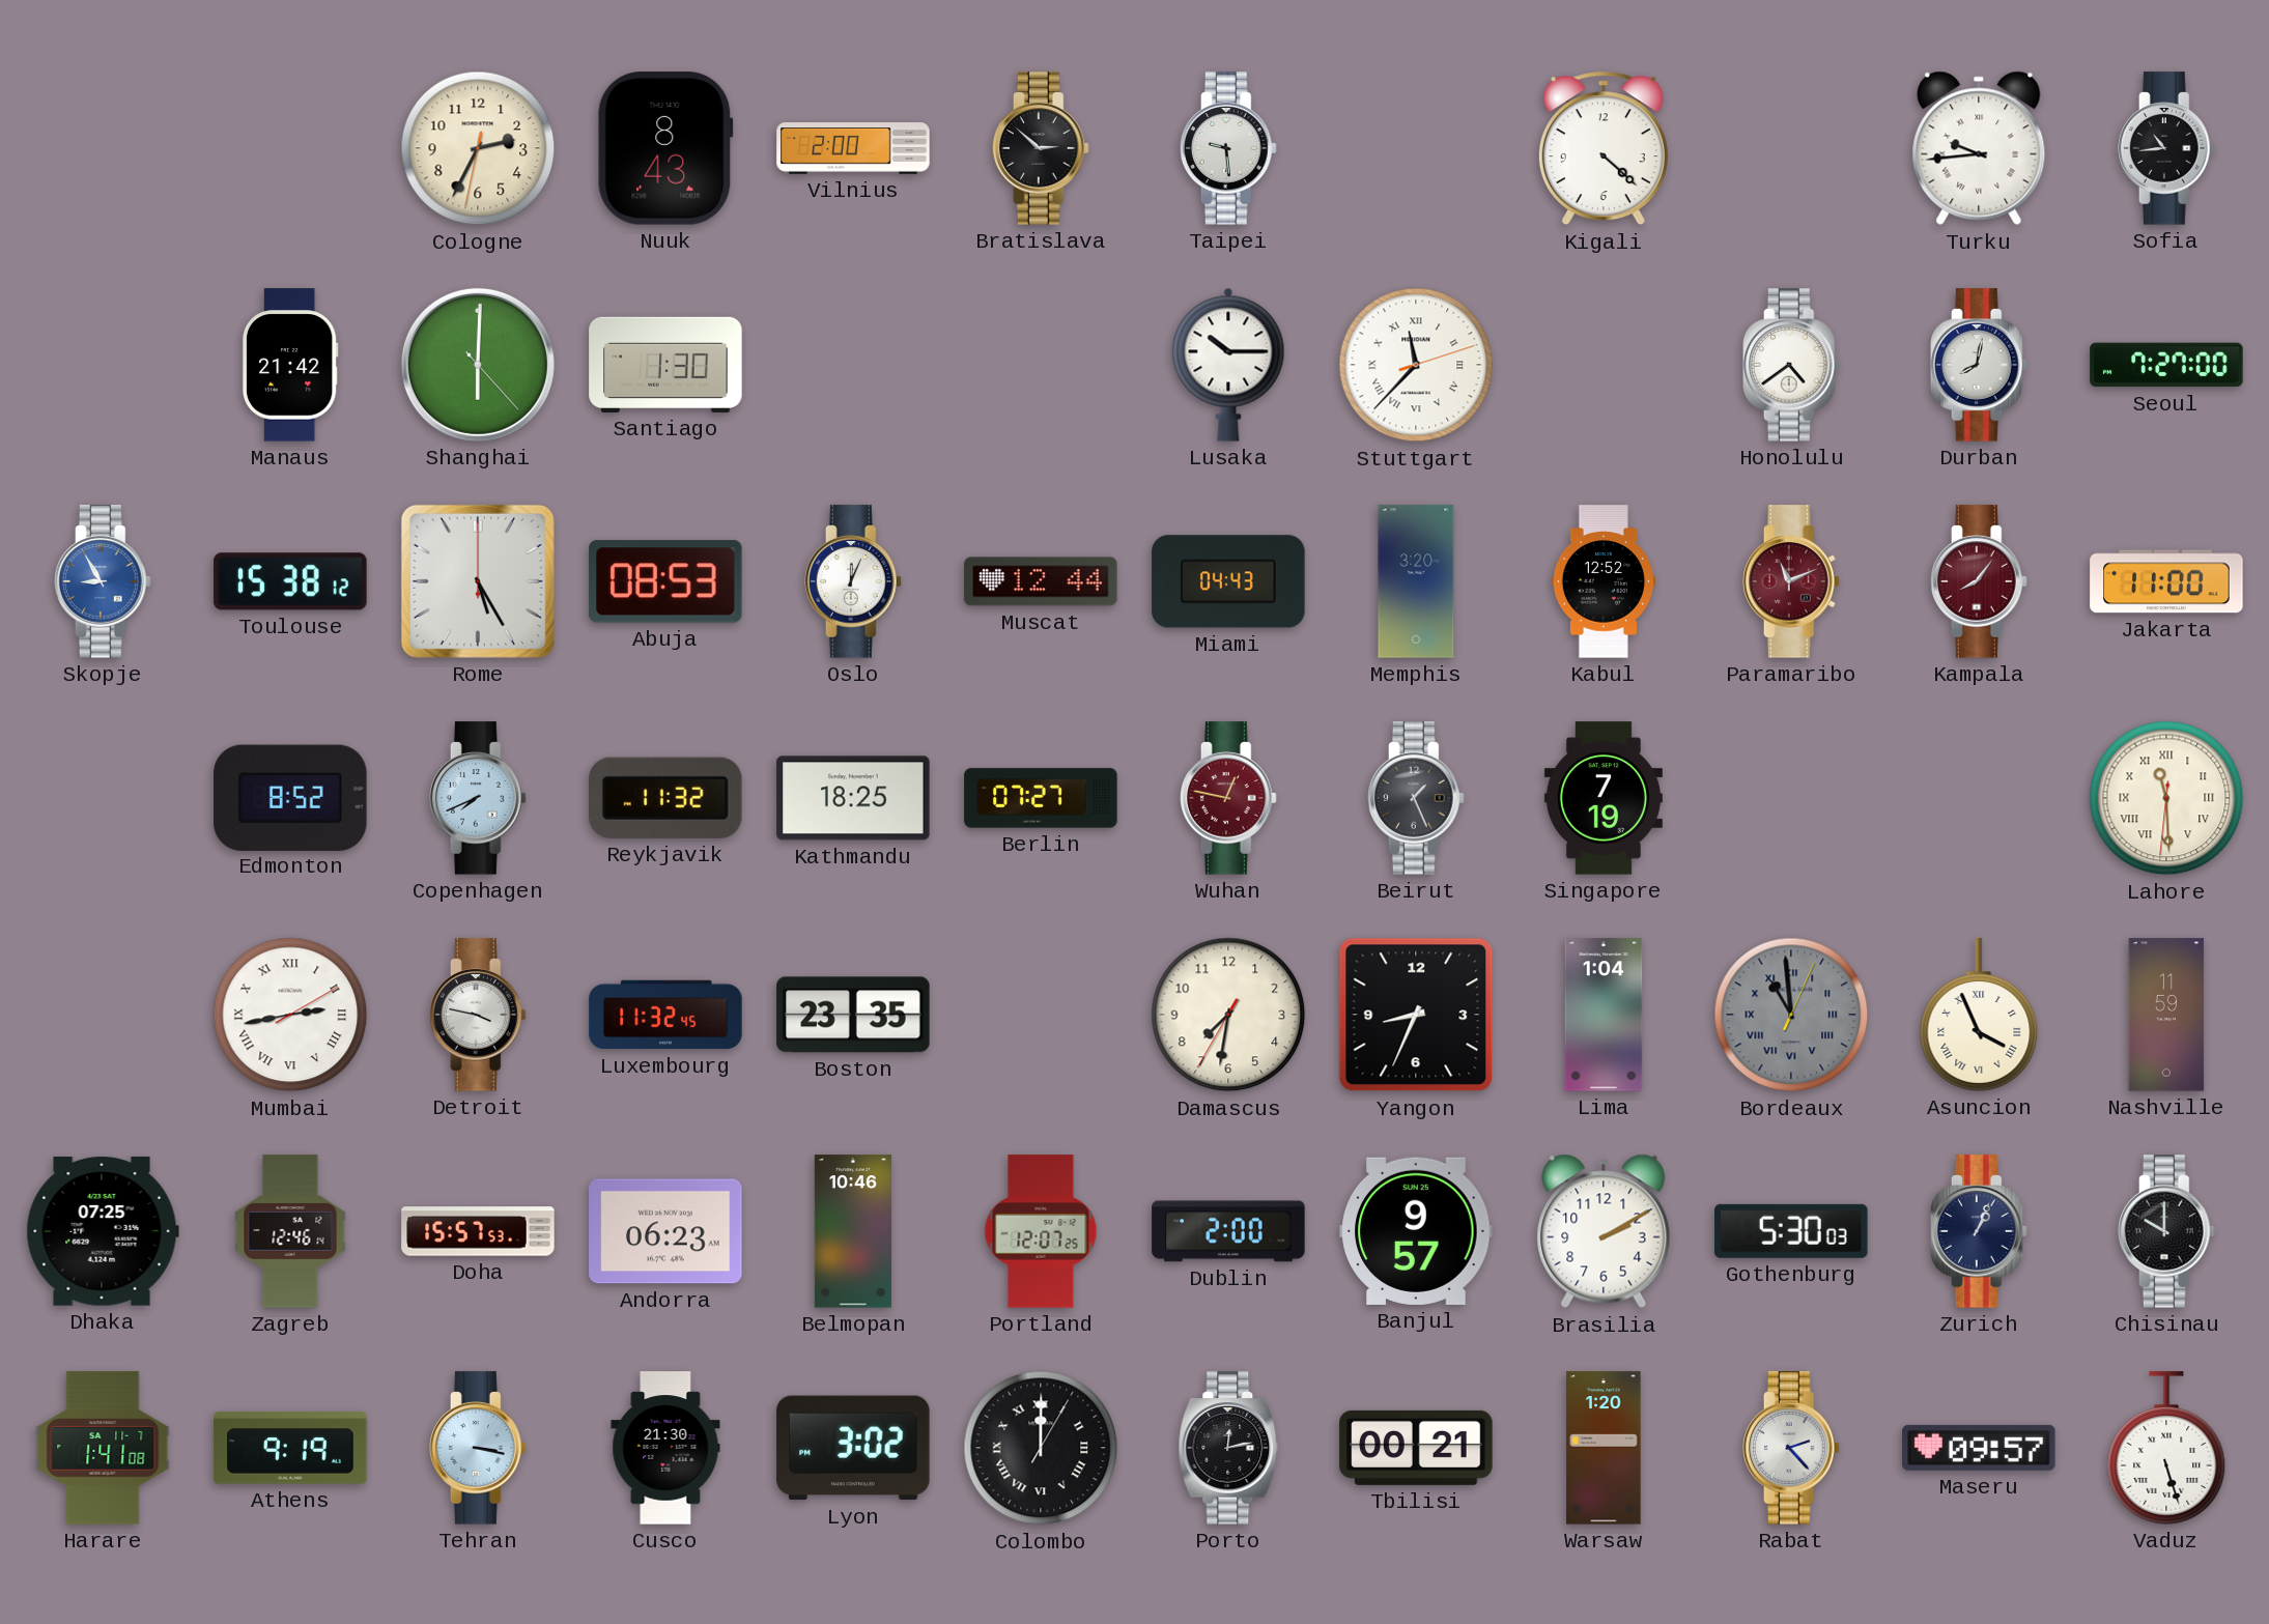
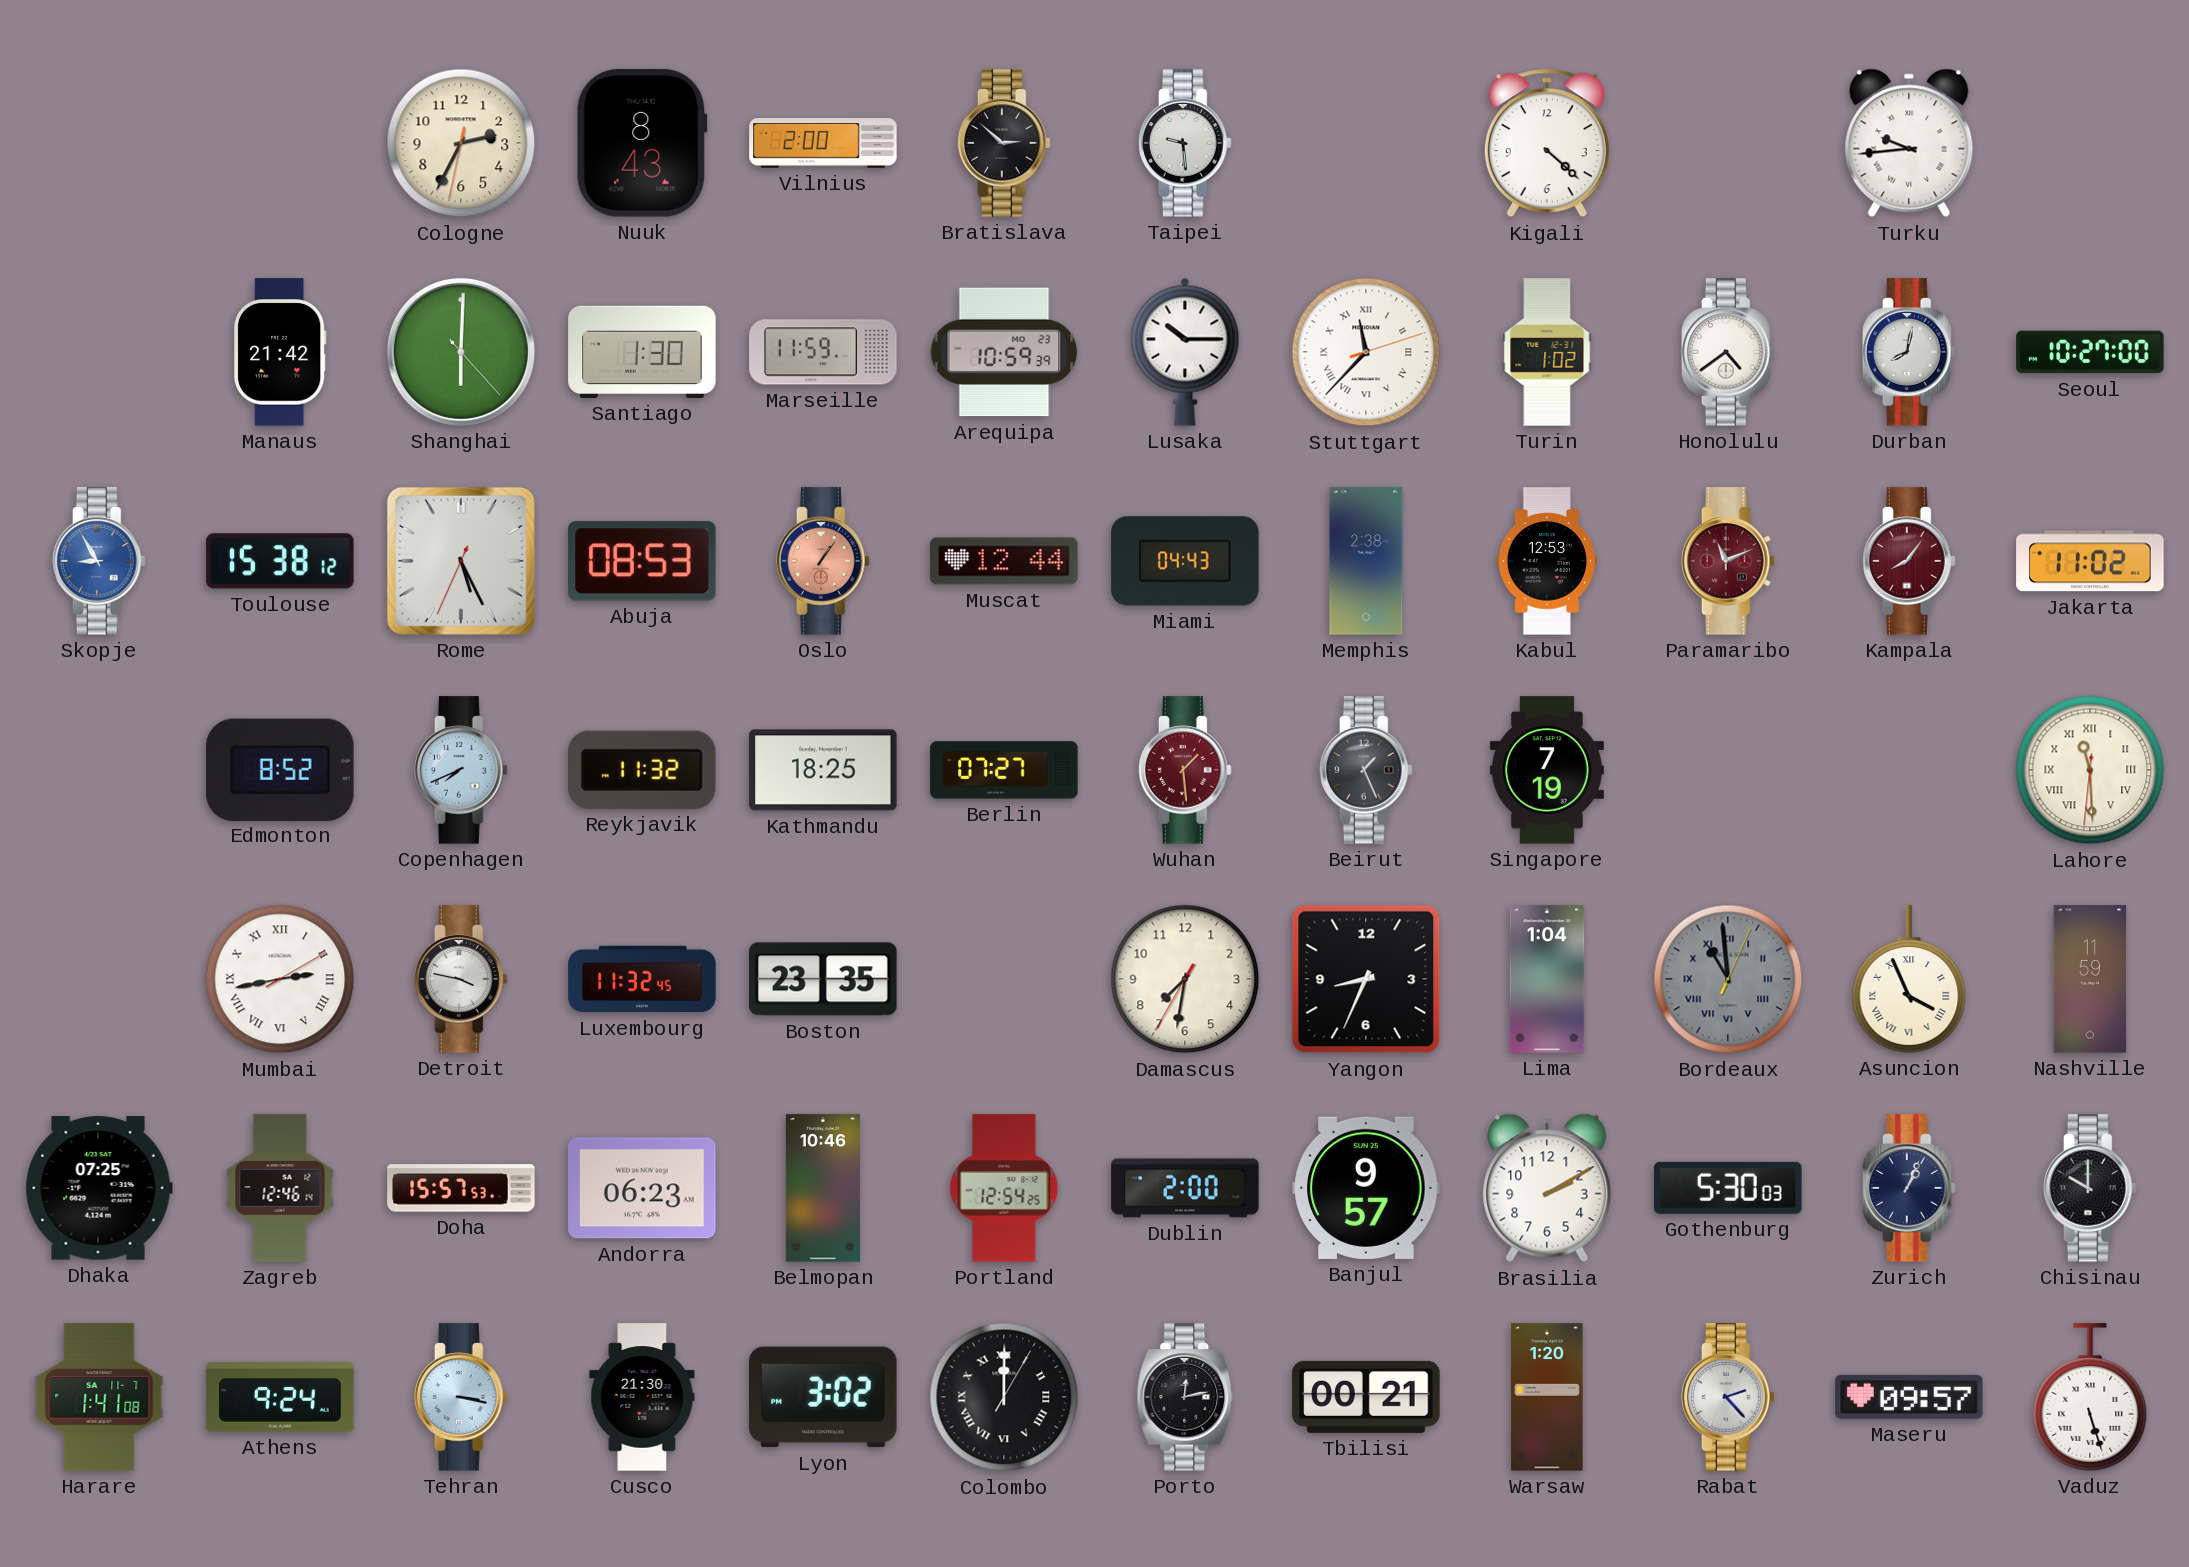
Sofia: 10:44 -> none (2167, 148)
Marseille: none -> 11:59 (823, 352)
Arequipa: none -> 10:59 (1004, 352)
Turin: none -> 1:02 (1547, 352)
Seoul: 7:27 -> 10:27 (2090, 352)
Rome: 5:25:00 -> 5:25:34 (461, 561)
Oslo: 12:04 -> 1:06 (824, 561)
Oslo dial: white -> salmon (824, 561)
Memphis: 3:20 -> 2:38 (1366, 561)
Kabul: 12:52 -> 12:53 (1547, 561)
Jakarta: 11:00 -> 11:02 (2090, 561)
Wuhan: 12:47 -> 1:29 (1186, 770)
Portland: 12:07 -> 12:54 (1004, 1188)
Athens: 9:19 -> 9:24 (280, 1397)
